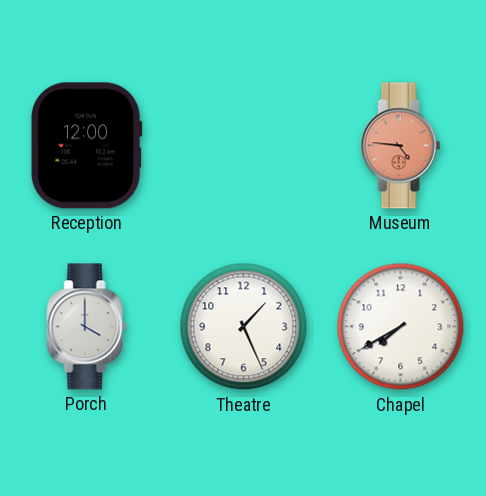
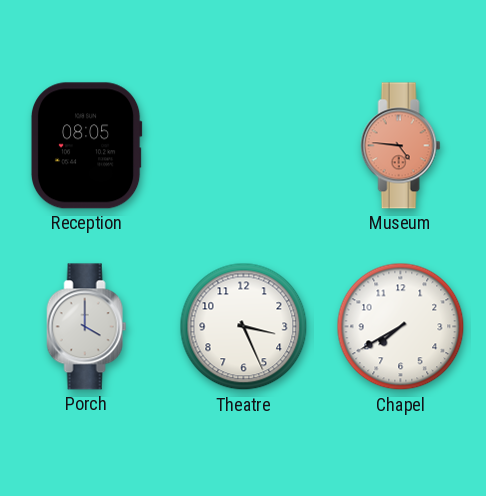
Reception: 12:00 -> 08:05 (86, 146)
Theatre: 1:26 -> 3:26 (244, 327)
